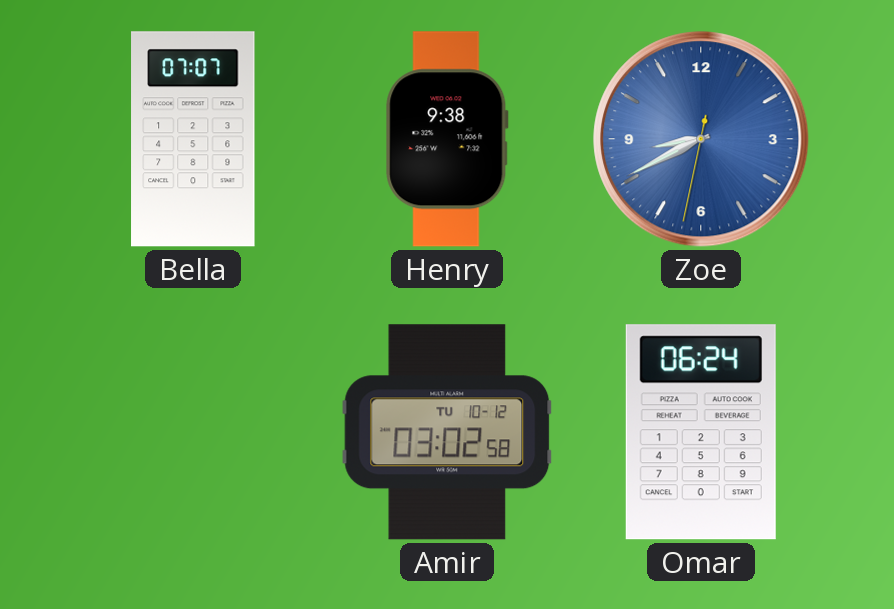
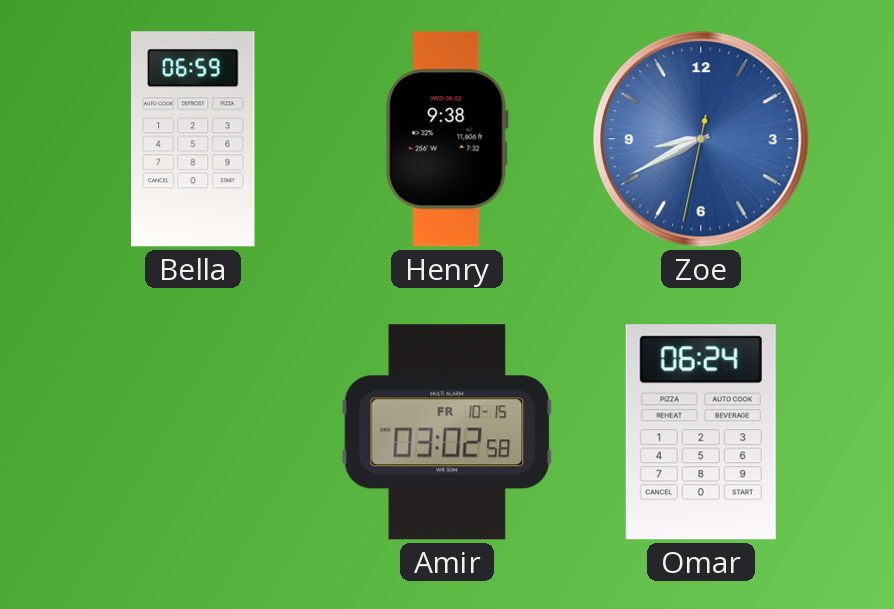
Bella: 07:07 -> 06:59 (193, 139)
Amir date: TU 10-12 -> FR 10-15 (447, 432)
